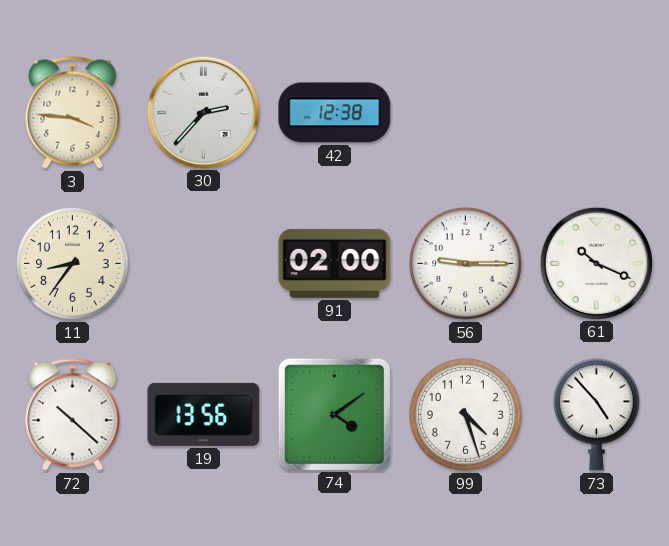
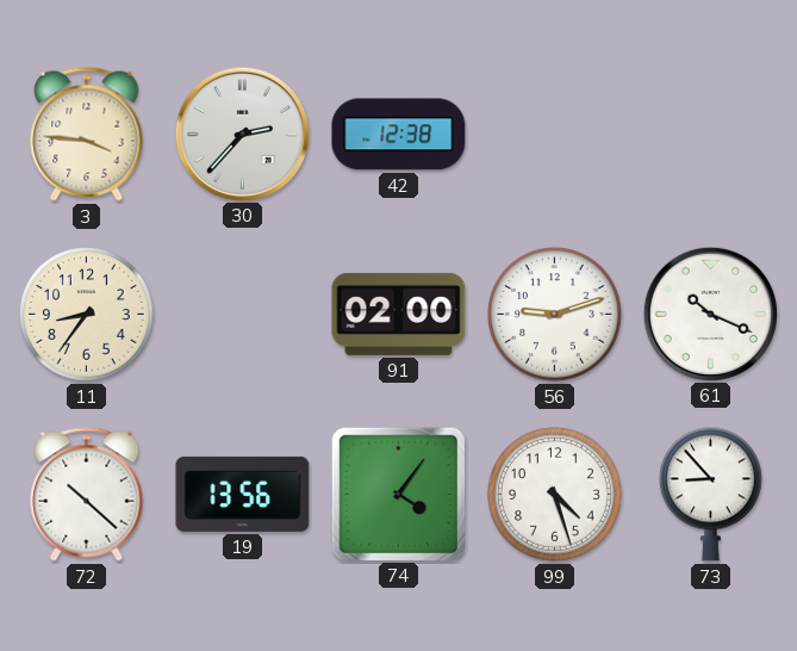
56: 9:15 -> 9:12 (555, 315)
74: 4:09 -> 4:06 (398, 494)
73: 4:53 -> 8:53 (711, 494)
